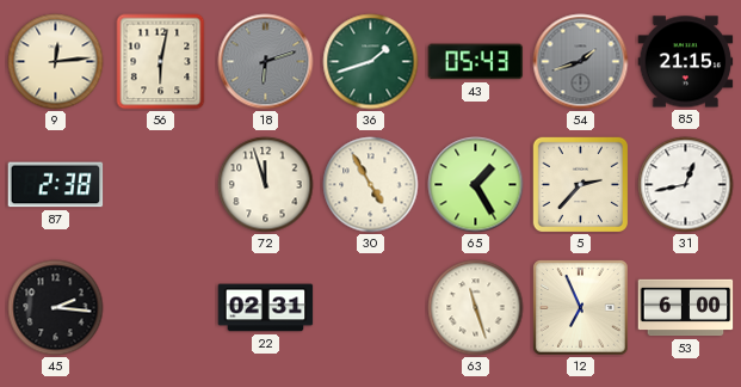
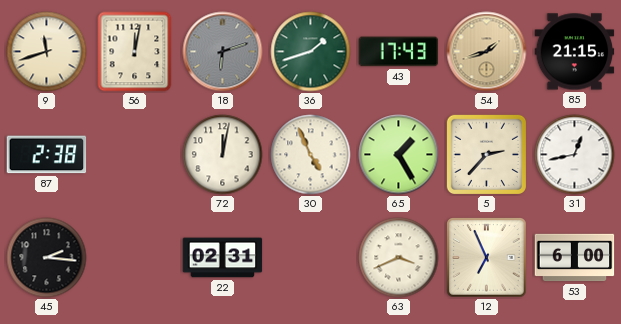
9: 12:14 -> 11:42 (47, 52)
56: 6:02 -> 12:02 (135, 52)
43: 05:43 -> 17:43 (399, 52)
54 dial: grey -> champagne (487, 52)
72: 11:57 -> 12:02 (223, 155)
30: 4:55 -> 4:56 (311, 155)
63: 11:27 -> 3:41 (399, 258)
